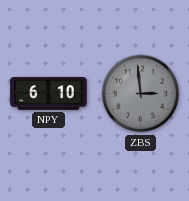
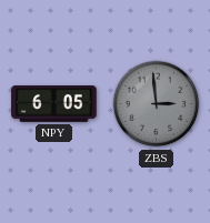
NPY: 6:10 -> 6:05 (54, 104)
